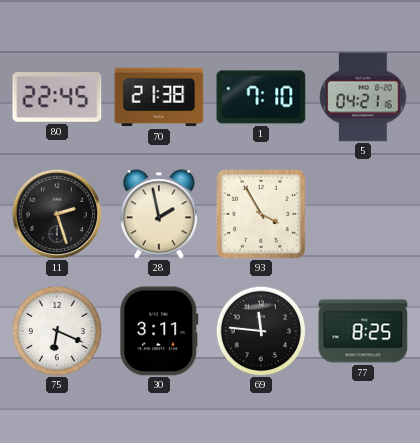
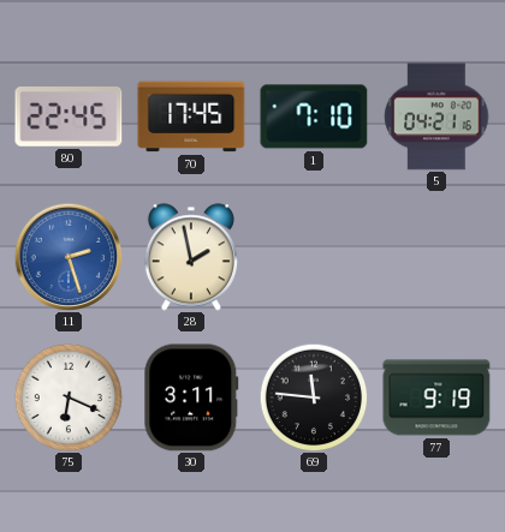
70: 21:38 -> 17:45 (191, 116)
11 dial: black -> blue (69, 257)
93: 3:55 -> none (262, 215)
77: 8:25 -> 9:19 (436, 397)
